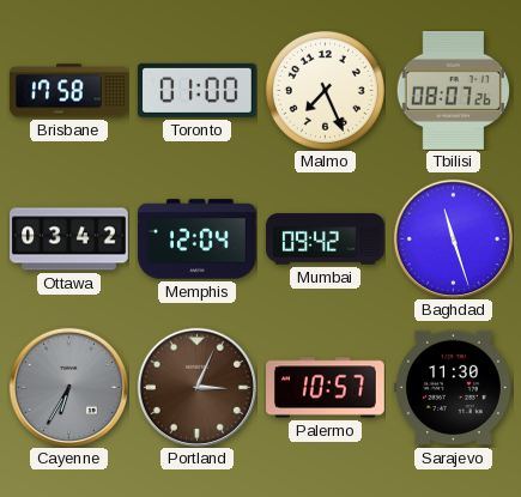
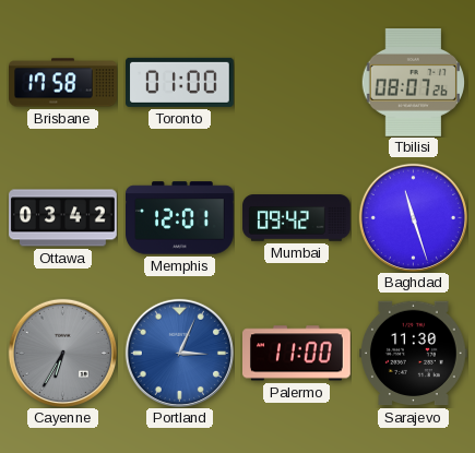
Malmo: 7:26 -> none (325, 90)
Memphis: 12:04 -> 12:01 (180, 218)
Portland dial: brown -> blue (179, 353)
Palermo: 10:57 -> 11:00 (297, 354)
